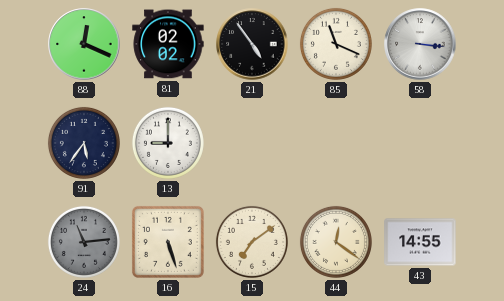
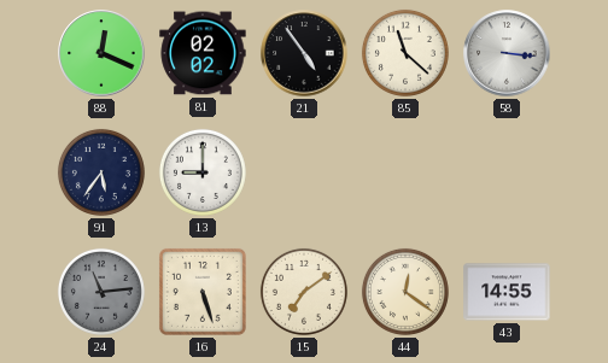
85: 11:19 -> 11:22 (405, 53)
